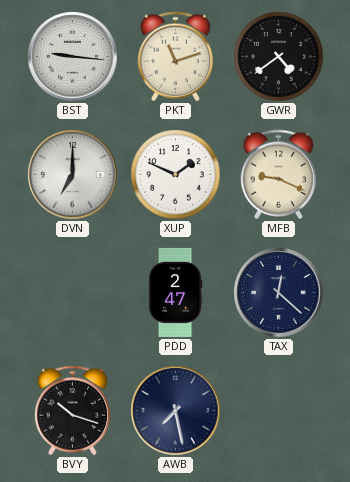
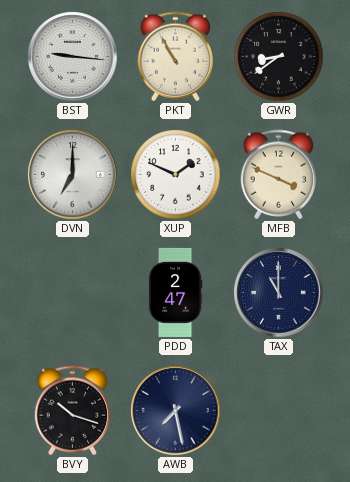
PKT: 11:12 -> 10:55 (176, 57)
GWR: 4:39 -> 8:39 (279, 57)
MFB: 9:19 -> 3:49 (279, 175)
TAX: 12:22 -> 11:00 (279, 293)
